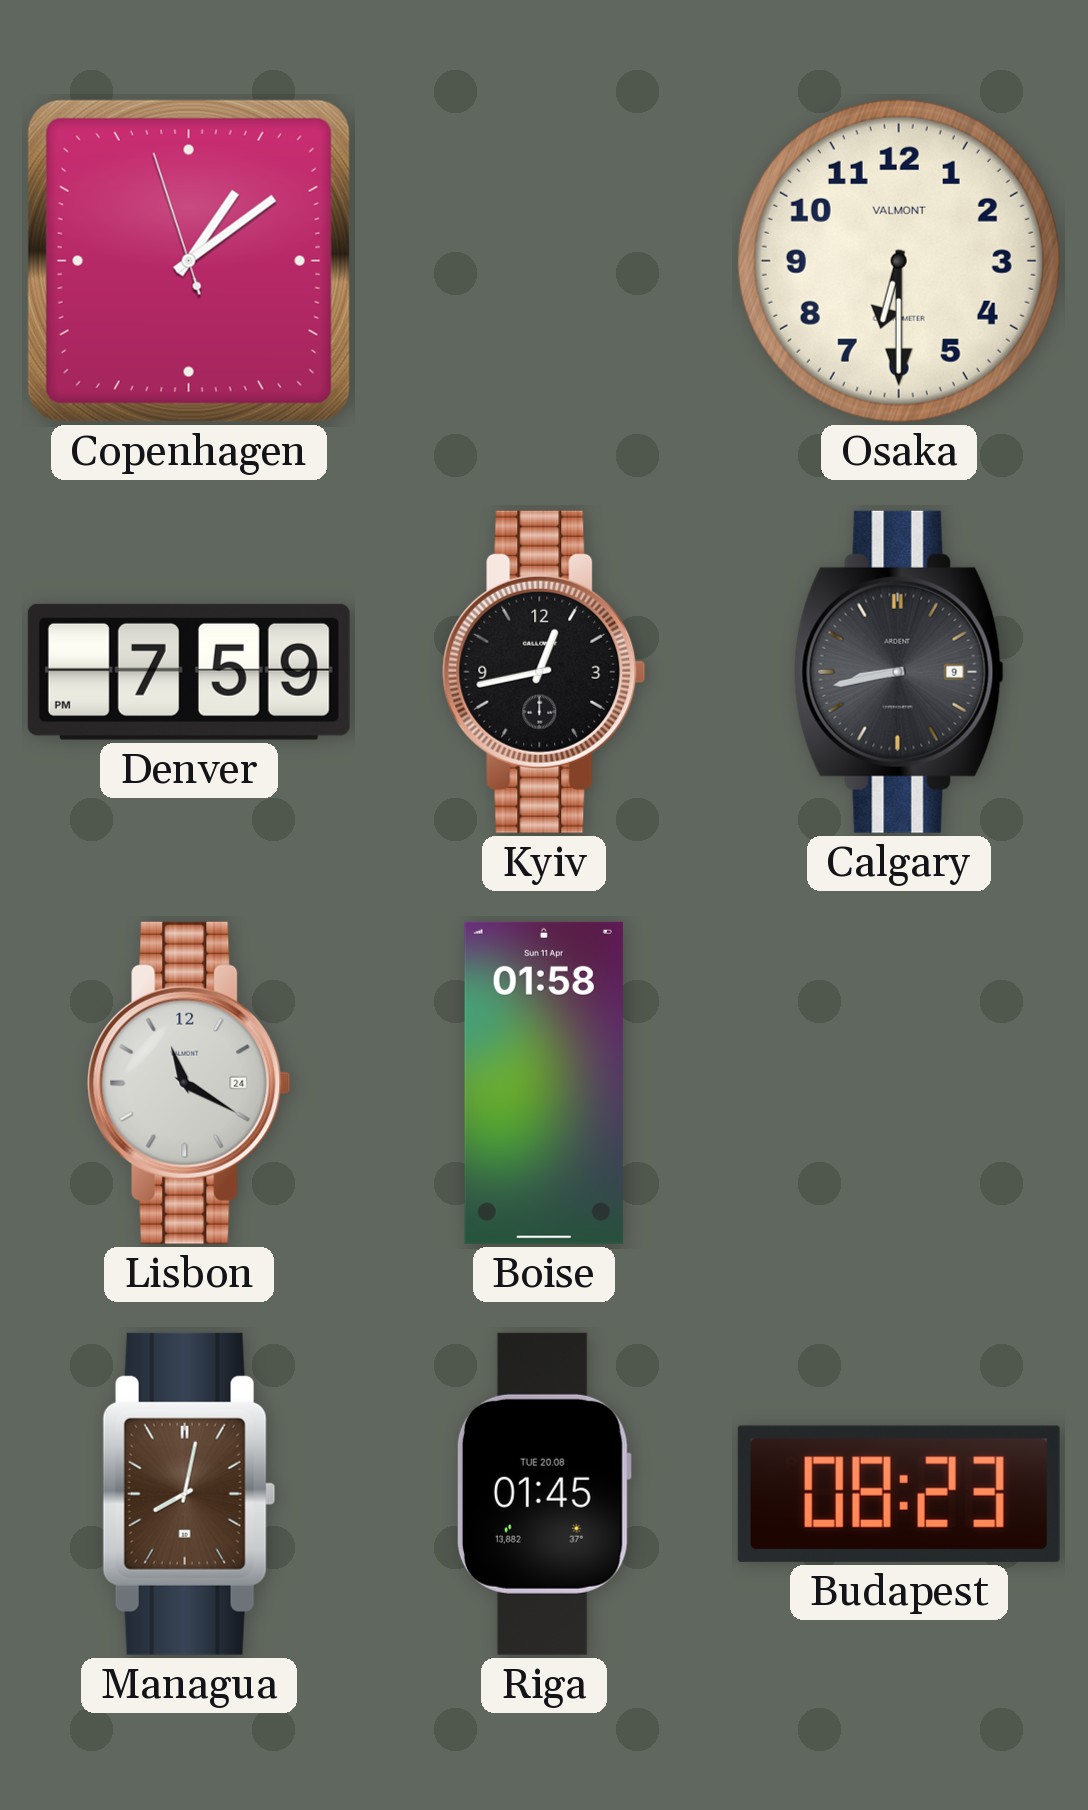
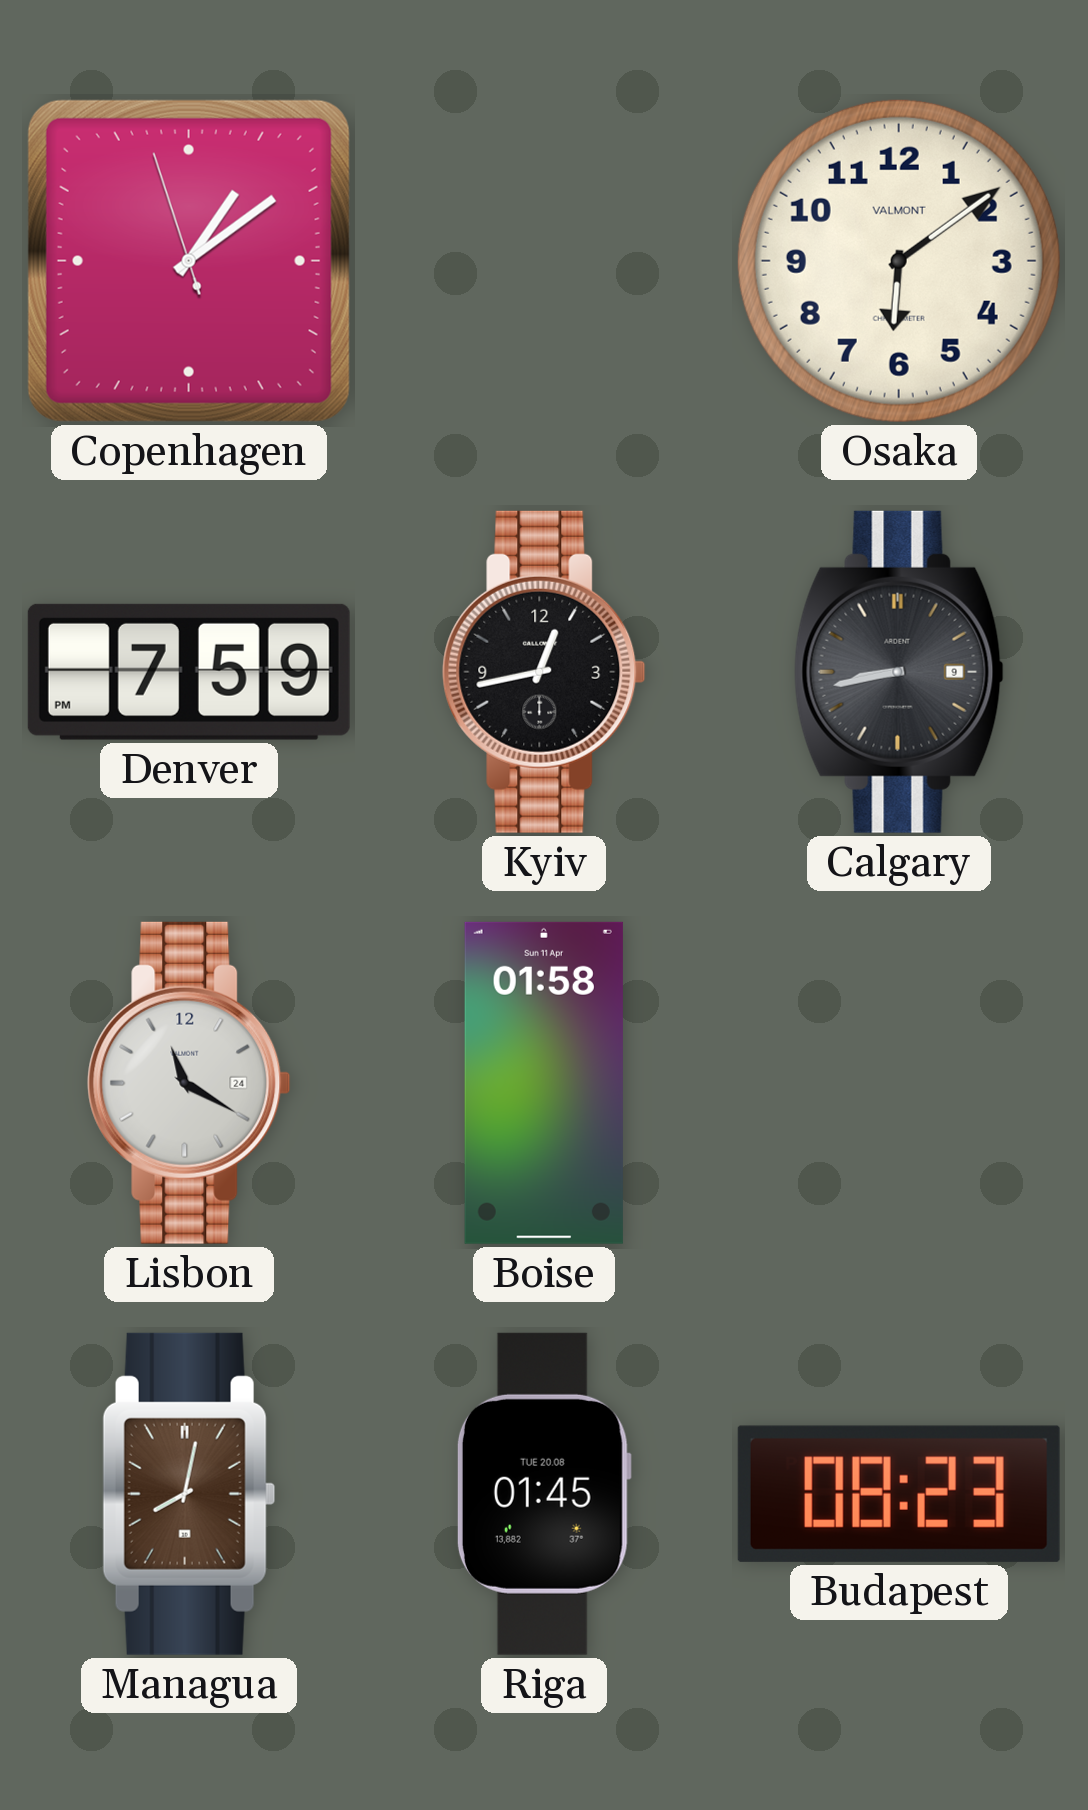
Osaka: 6:30 -> 6:09 (899, 261)
